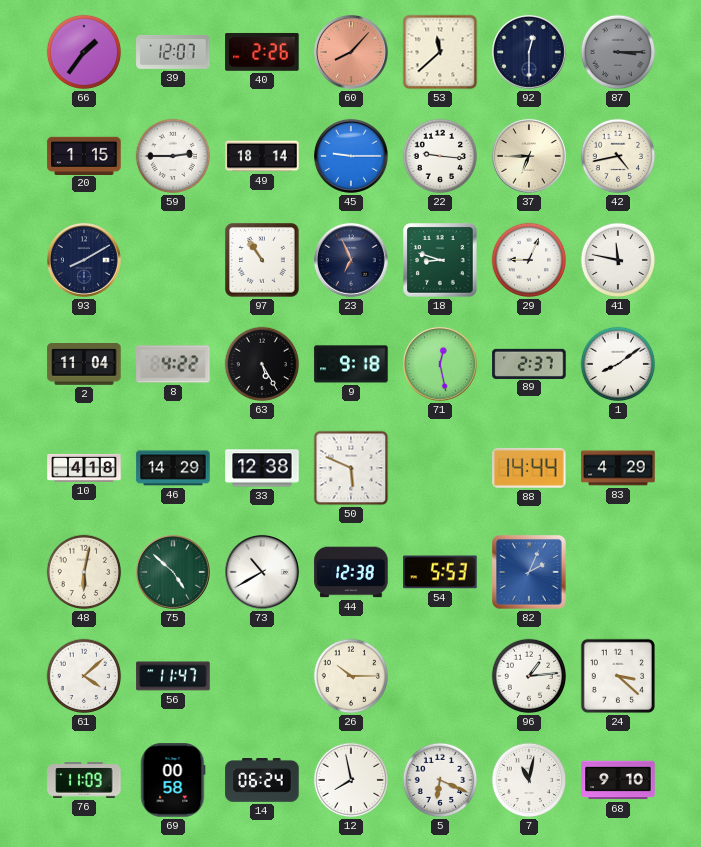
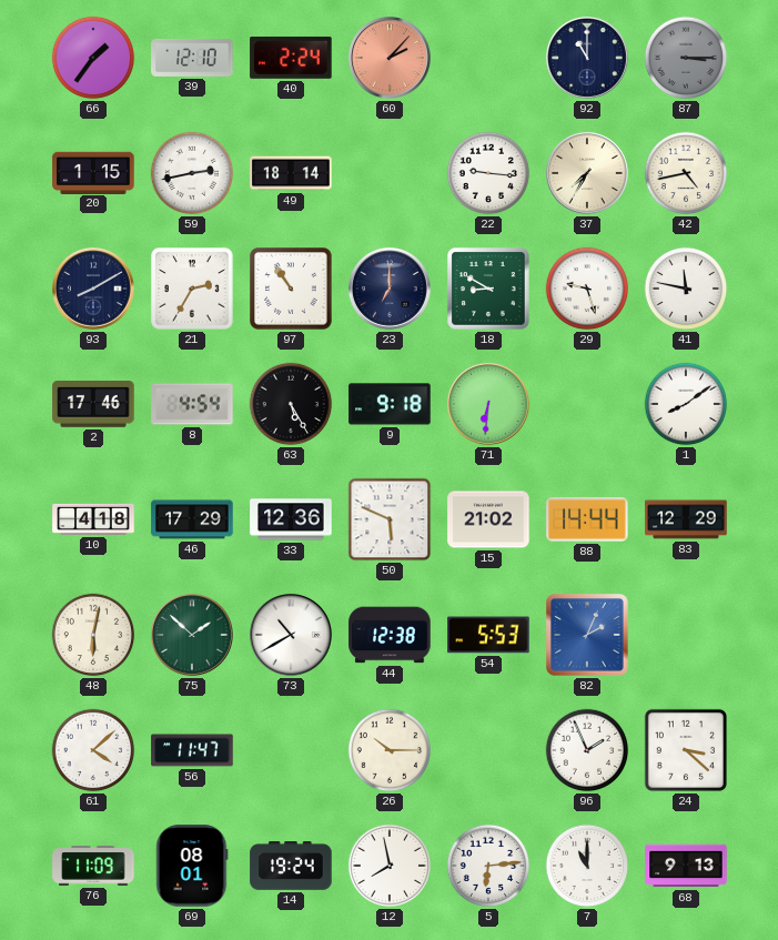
39: 12:07 -> 12:10 (192, 58)
40: 2:26 -> 2:24 (291, 58)
60: 8:07 -> 2:07 (391, 58)
53: 11:38 -> none (440, 52)
92: 12:30 -> 11:00 (588, 58)
59: 2:45 -> 2:43 (192, 173)
45: 9:15 -> none (352, 156)
37: 6:45 -> 7:35 (588, 173)
21: none -> 2:35 (192, 289)
23: 6:56 -> 7:00 (391, 289)
18: 8:48 -> 8:50 (488, 289)
29: 9:04 -> 9:27 (587, 289)
2: 11:04 -> 17:46 (93, 405)
8: 4:22 -> 4:54 (192, 404)
71: 12:28 -> 6:31 (489, 404)
89: 2:37 -> none (529, 363)
46: 14:29 -> 17:29 (192, 519)
33: 12:38 -> 12:36 (291, 519)
15: none -> 21:02 (488, 519)
83: 4:29 -> 12:29 (686, 519)
75: 4:52 -> 1:52 (193, 635)
96: 1:14 -> 1:56 (587, 750)
69: 00:58 -> 08:01 (192, 866)
14: 06:24 -> 19:24 (291, 867)
5: 6:19 -> 6:14 (488, 866)
7: 11:02 -> 11:00 (587, 866)
68: 9:10 -> 9:13 (686, 866)
